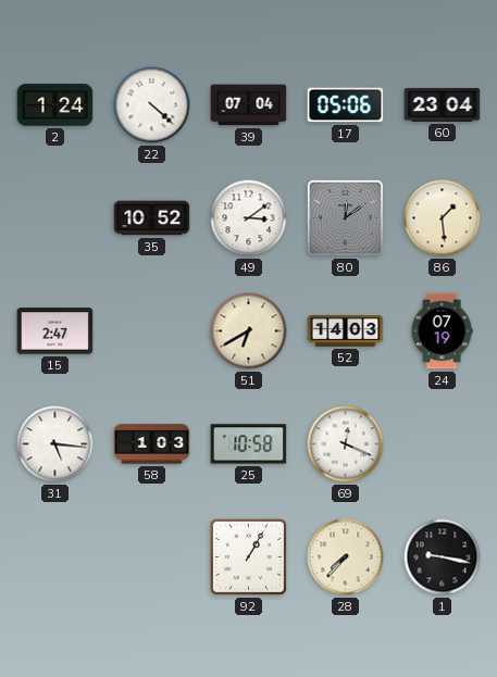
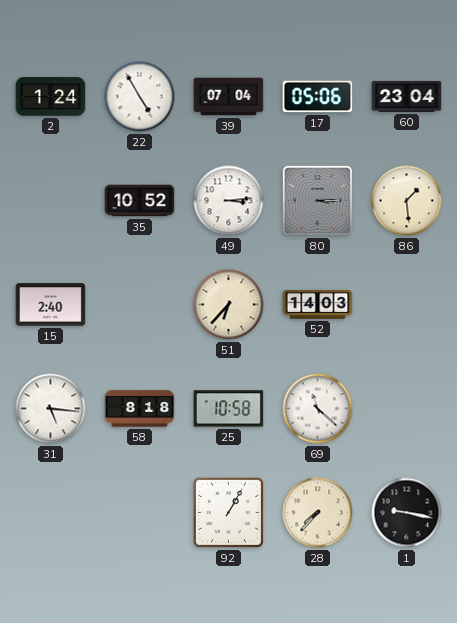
22: 4:22 -> 4:55 (140, 97)
49: 3:09 -> 3:14 (229, 201)
80: 12:09 -> 3:15 (317, 200)
15: 2:47 -> 2:40 (51, 305)
51: 6:40 -> 6:37 (229, 305)
24: 07:19 -> none (442, 331)
58: 1:03 -> 8:18 (140, 409)
69: 12:19 -> 11:22 (318, 409)
